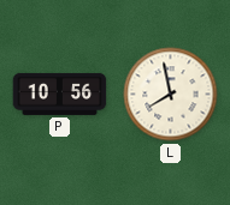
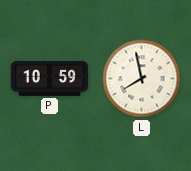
P: 10:56 -> 10:59 (50, 78)
